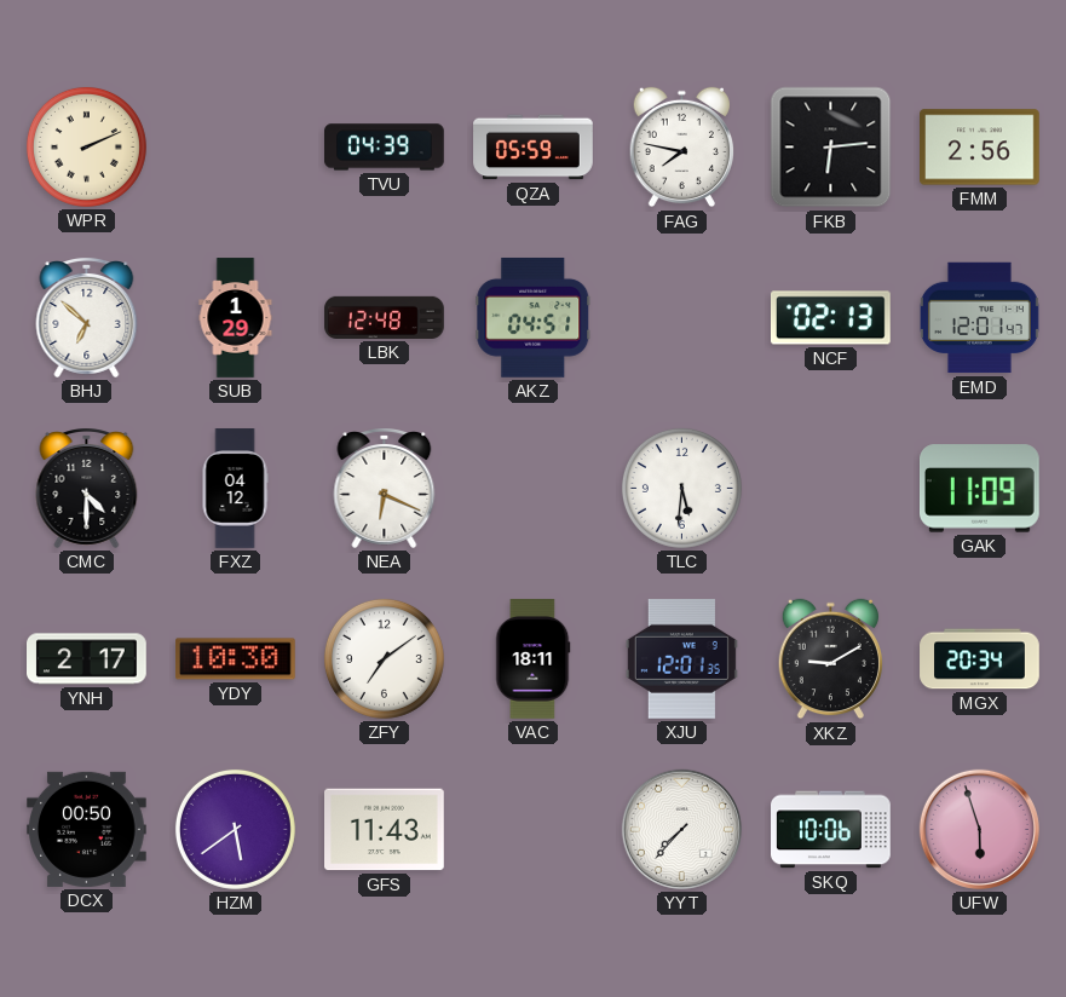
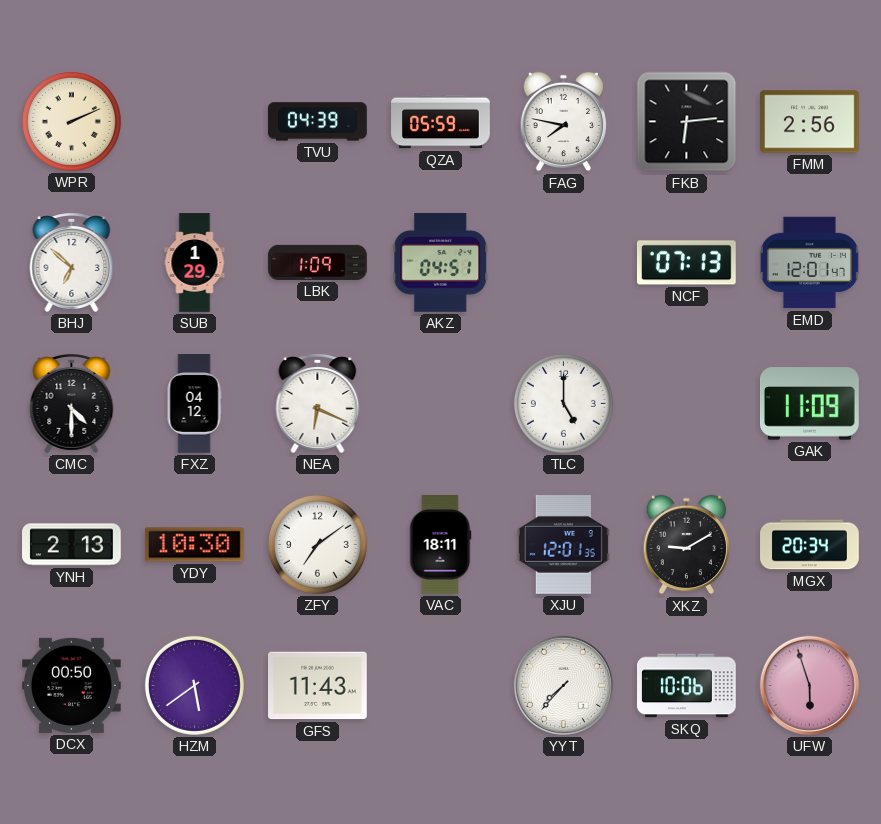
LBK: 12:48 -> 1:09 (318, 262)
NCF: 02:13 -> 07:13 (687, 263)
TLC: 5:31 -> 5:00 (563, 403)
YNH: 2:17 -> 2:13 (72, 545)
